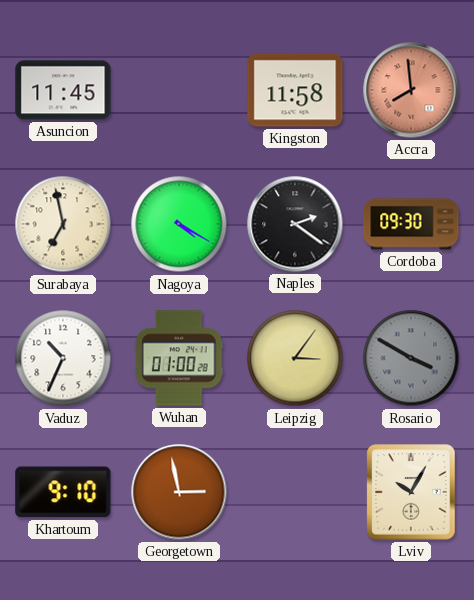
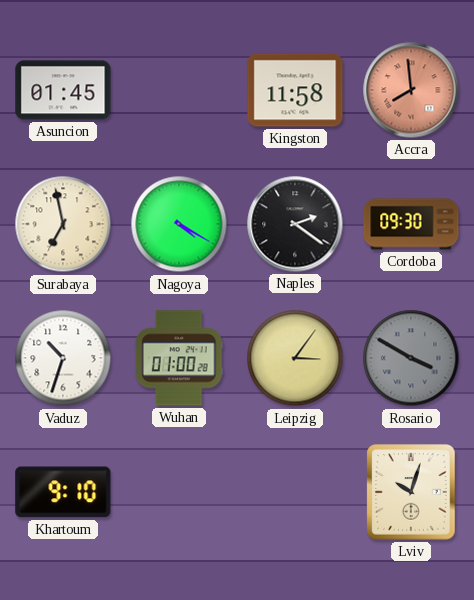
Asuncion: 11:45 -> 01:45 (63, 90)
Vaduz: 10:34 -> 10:33 (63, 358)
Georgetown: 2:58 -> none (179, 492)
Lviv: 10:05 -> 10:03 (411, 492)
